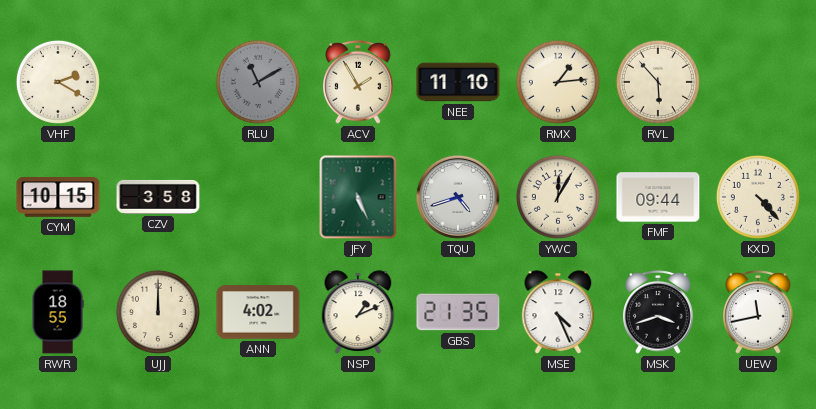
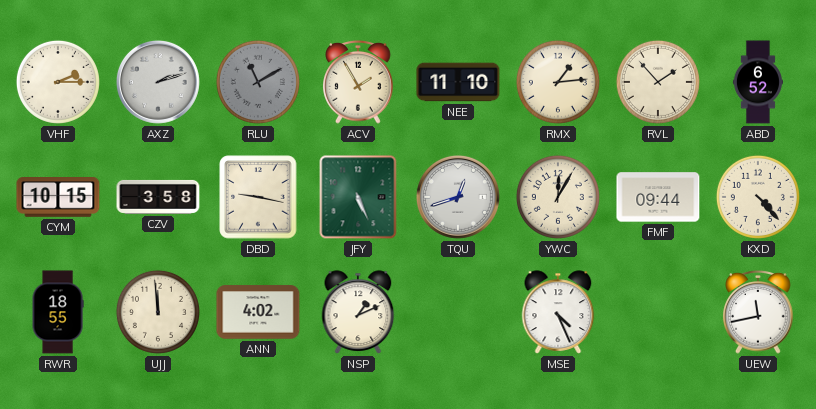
VHF: 2:20 -> 2:15 (58, 82)
AXZ: none -> 2:12 (158, 82)
RVL: 5:53 -> 1:53 (658, 82)
ABD: none -> 6:52 (758, 82)
DBD: none -> 9:17 (258, 197)
TQU: 4:42 -> 12:42 (458, 197)
UJJ: 12:00 -> 11:59 (158, 312)
GBS: 21:35 -> none (458, 312)
MSK: 3:42 -> none (658, 313)
